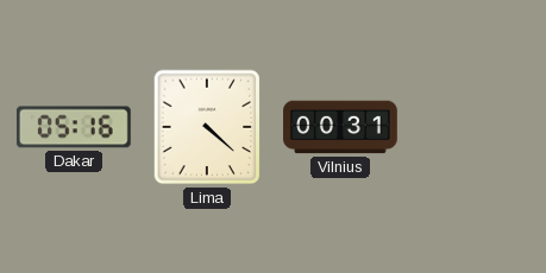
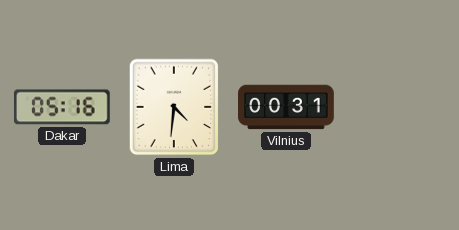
Lima: 4:22 -> 4:31 (174, 107)
